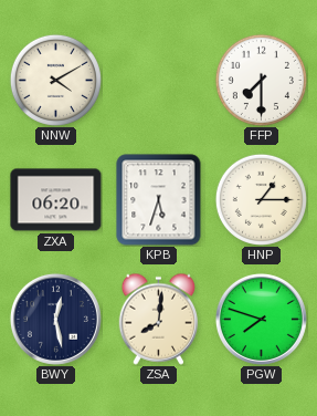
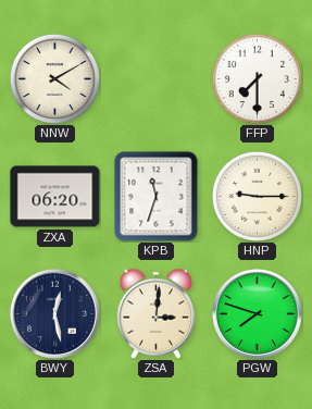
KPB: 5:33 -> 11:33 (157, 197)
HNP: 1:15 -> 9:15 (257, 196)
ZSA: 8:01 -> 3:01 (157, 313)
